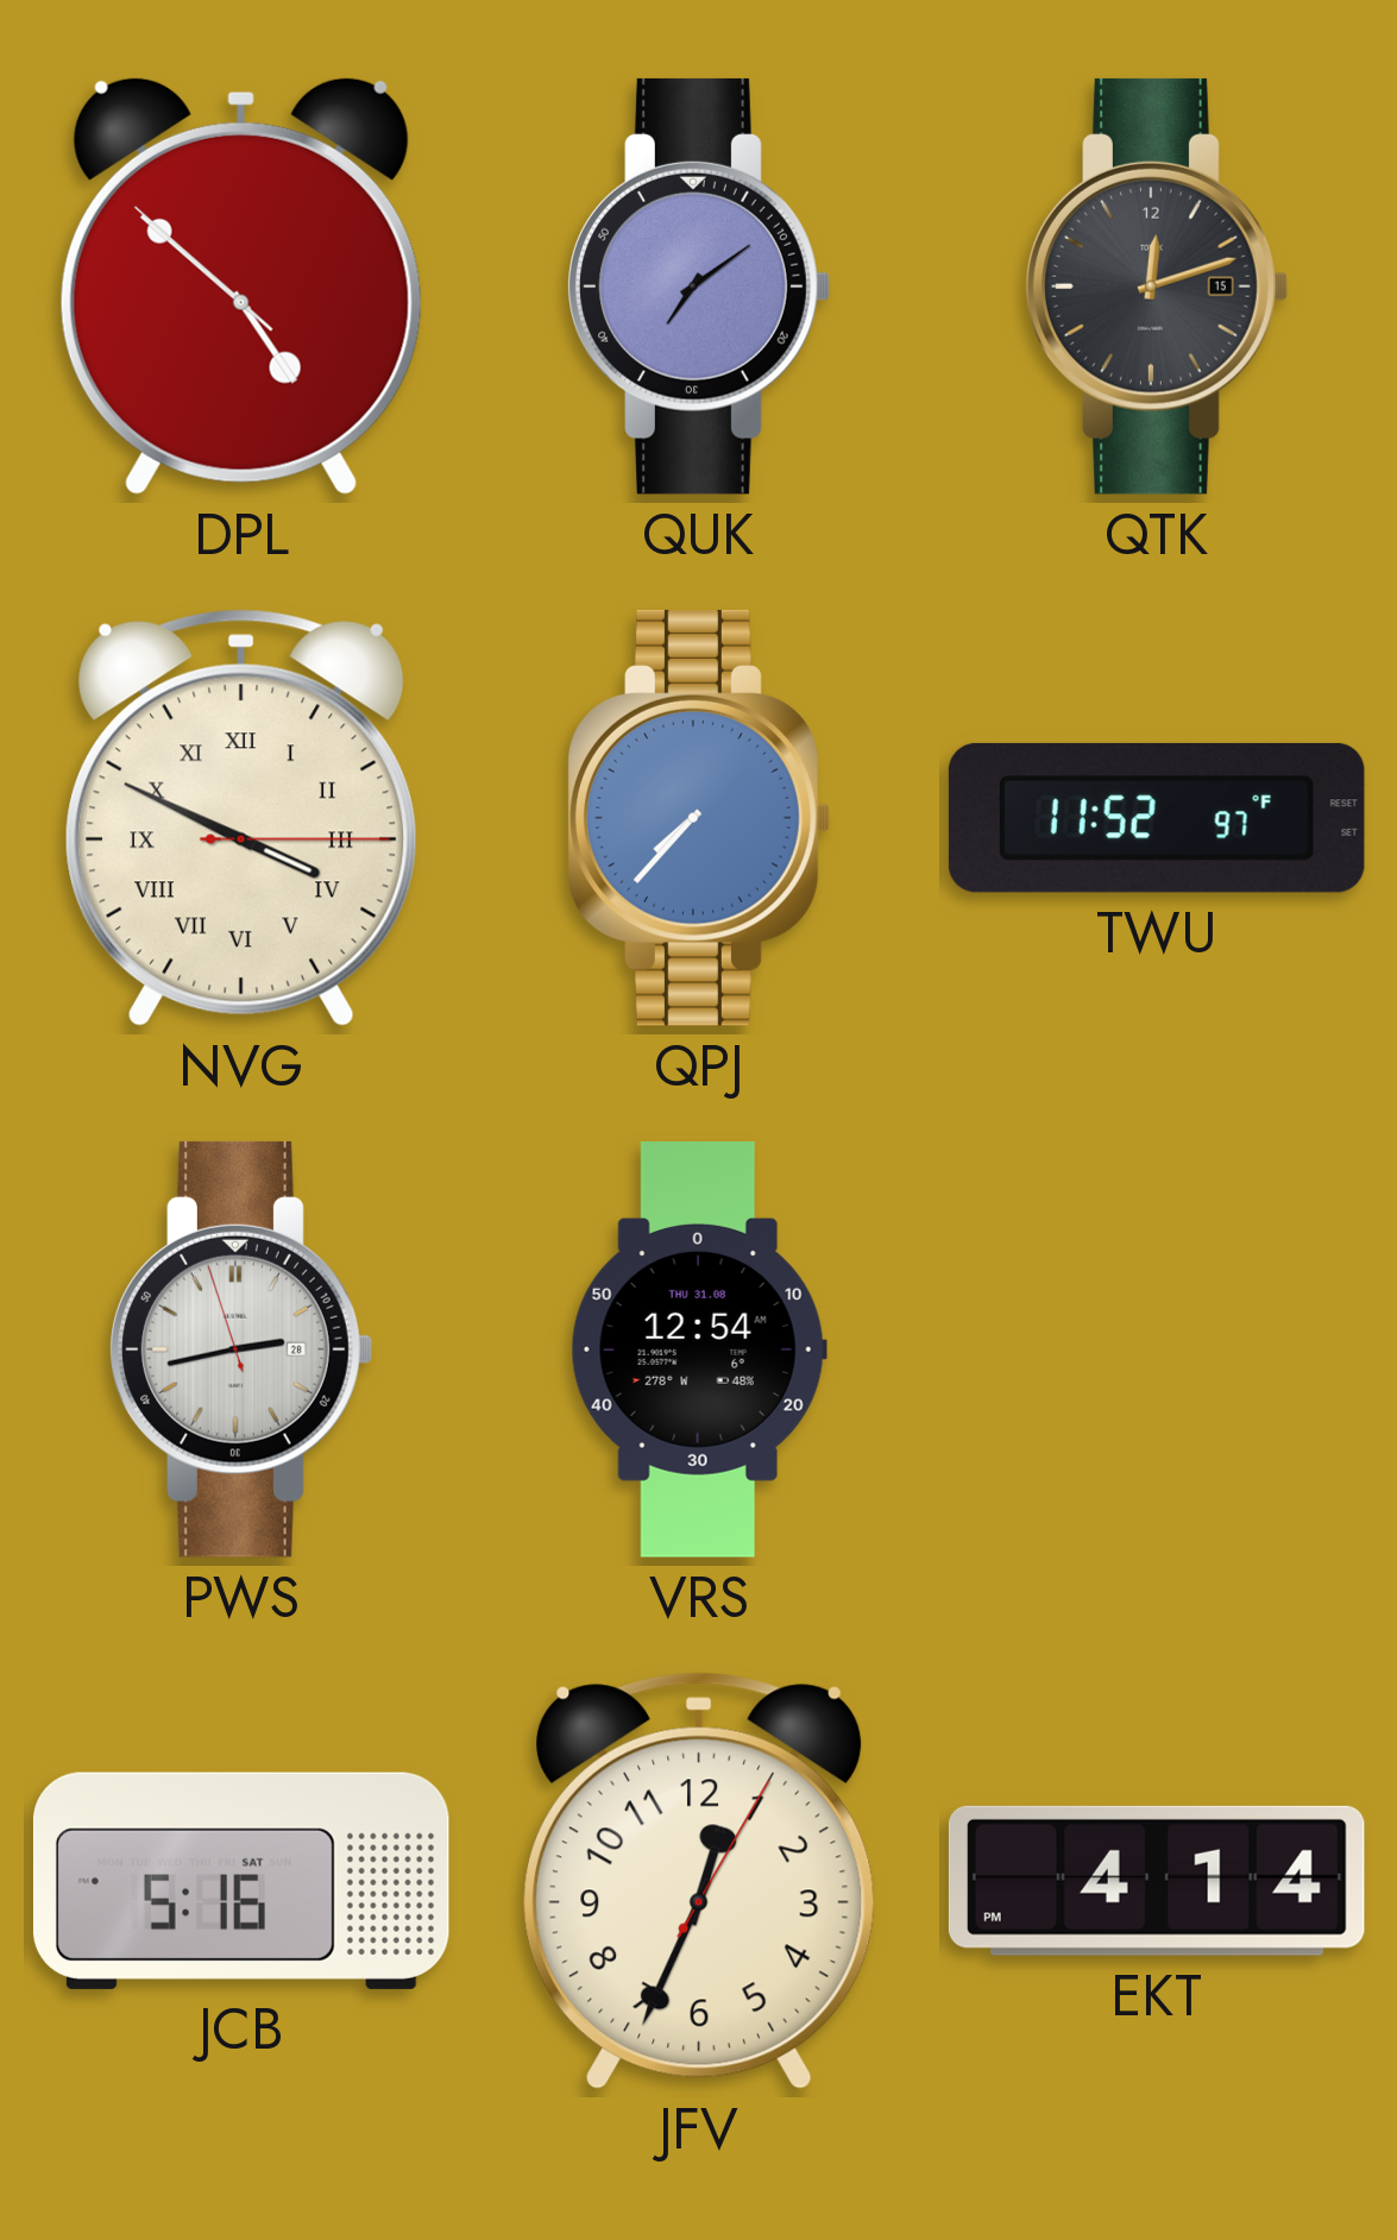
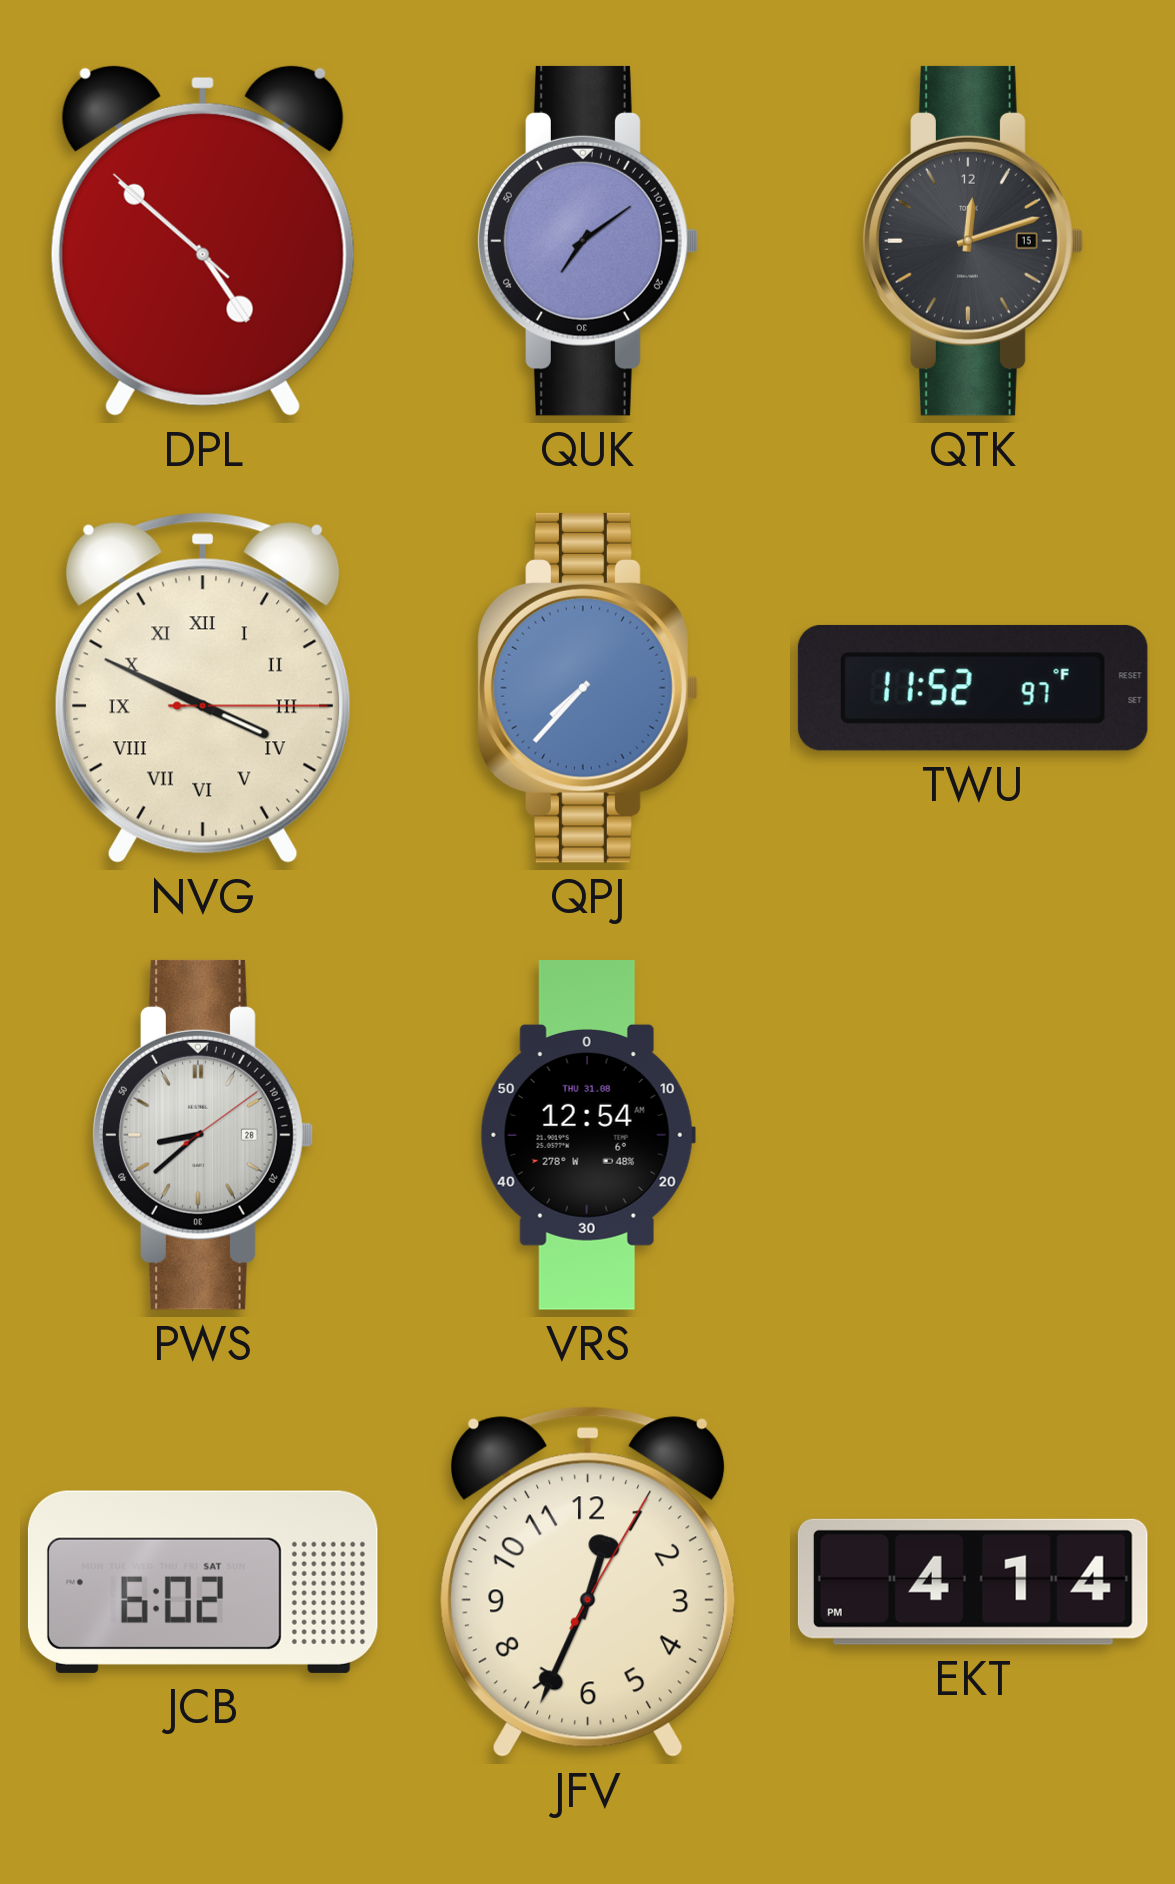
PWS: 2:42 -> 8:38 (203, 1135)
JCB: 5:16 -> 6:02 (203, 1582)
